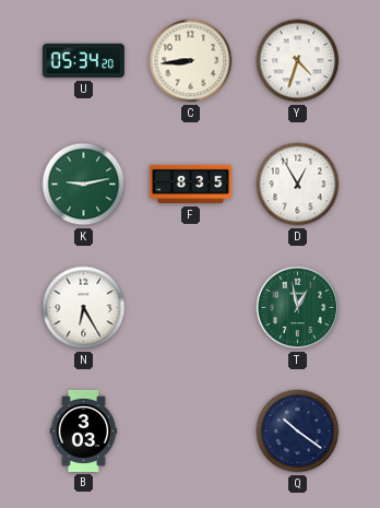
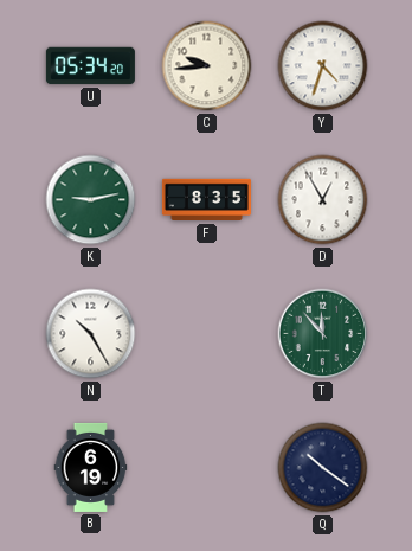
C: 8:44 -> 9:44 (207, 66)
N: 6:25 -> 10:25 (91, 334)
T: 12:58 -> 11:53 (323, 334)
B: 3:03 -> 6:19 (91, 467)
